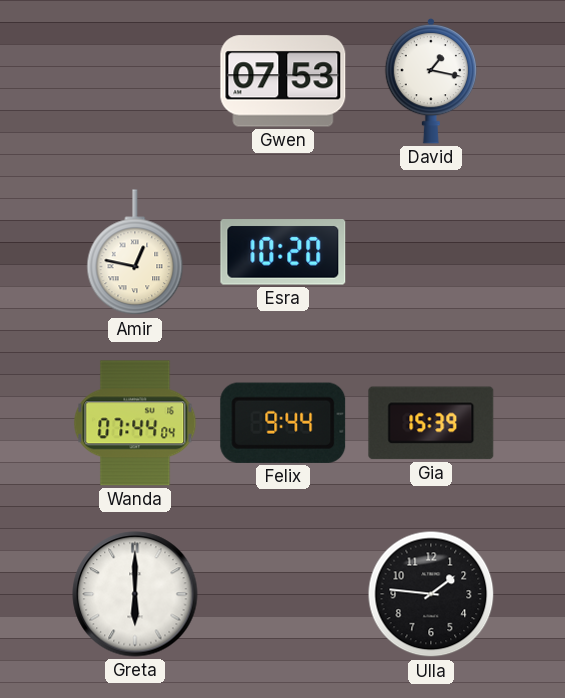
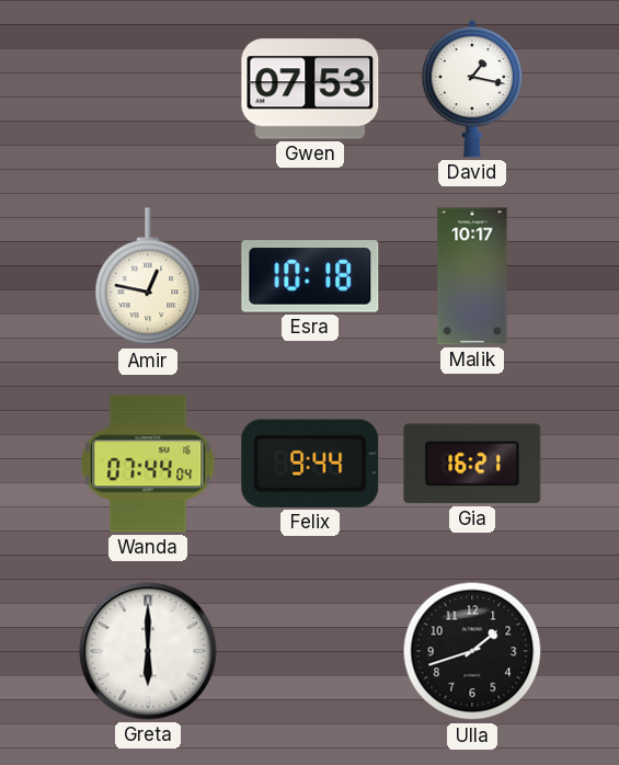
Esra: 10:20 -> 10:18 (310, 276)
Malik: none -> 10:17 (472, 276)
Gia: 15:39 -> 16:21 (472, 464)
Ulla: 1:46 -> 1:42 (472, 651)
